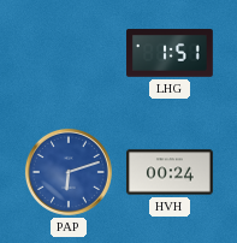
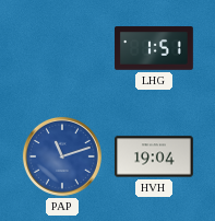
PAP: 6:12 -> 11:12 (62, 156)
HVH: 00:24 -> 19:04 (155, 156)
